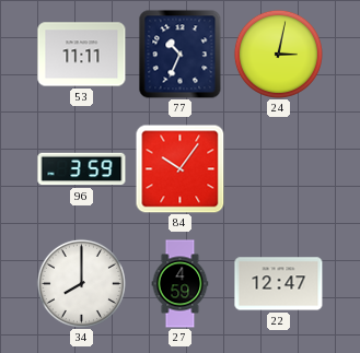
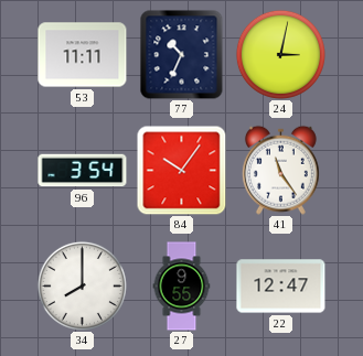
96: 3:59 -> 3:54 (83, 171)
41: none -> 11:24 (280, 170)
27: 4:59 -> 9:55 (182, 287)
